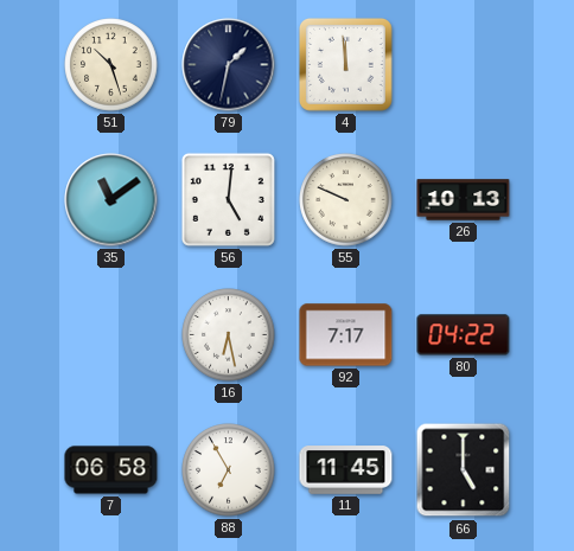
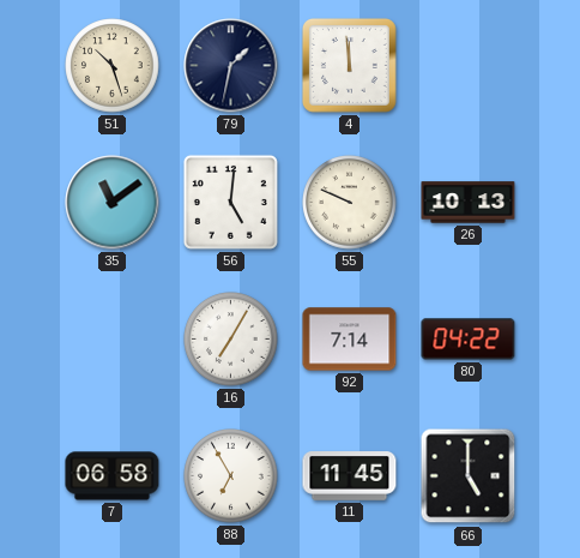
16: 6:28 -> 7:05 (231, 340)
92: 7:17 -> 7:14 (350, 340)
